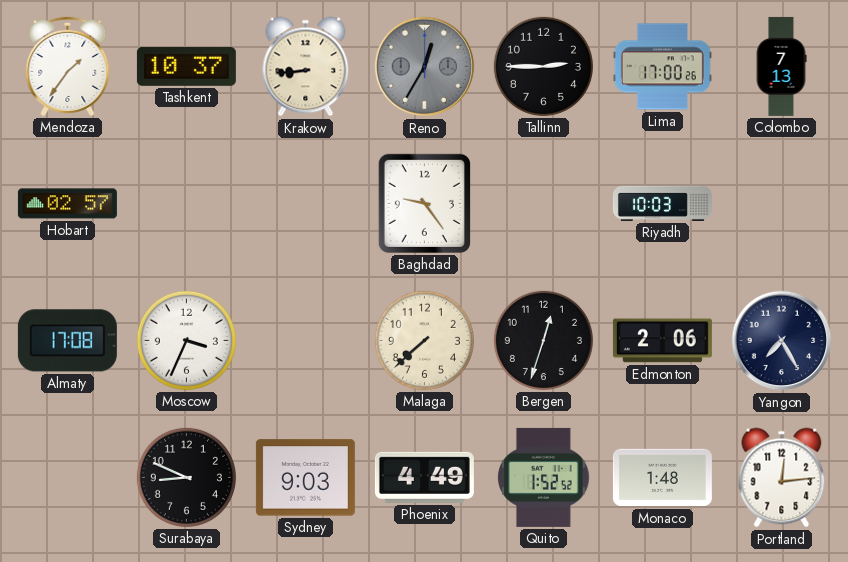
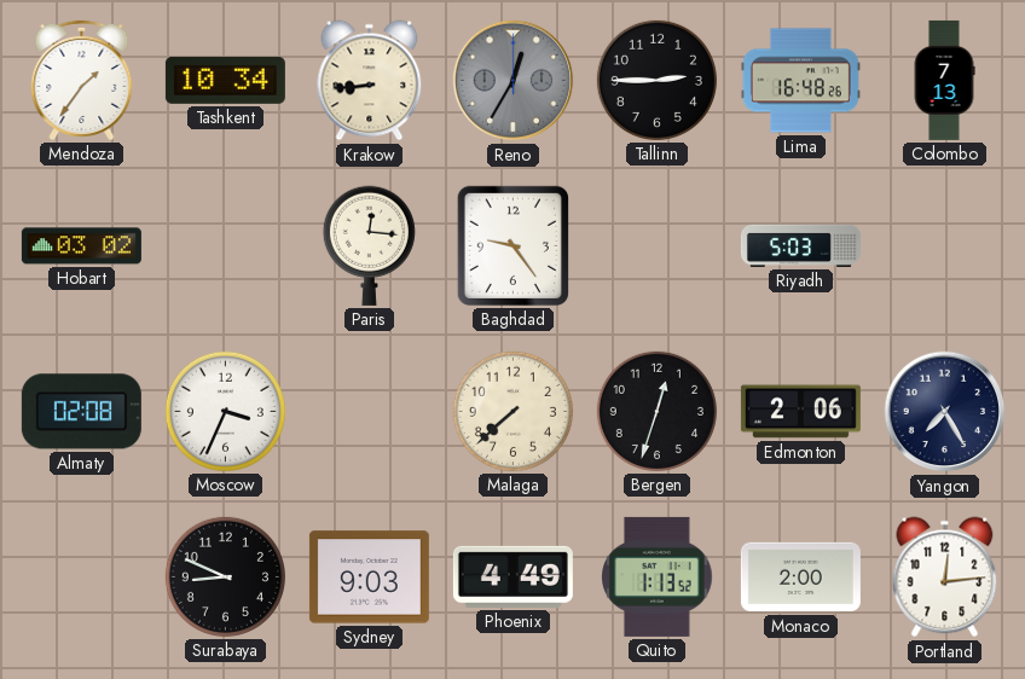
Tashkent: 10:37 -> 10:34 (225, 80)
Lima: 17:00 -> 16:48 (800, 81)
Hobart: 02:57 -> 03:02 (81, 246)
Paris: none -> 12:16 (369, 245)
Riyadh: 10:03 -> 5:03 (800, 245)
Almaty: 17:08 -> 02:08 (81, 412)
Quito: 1:52 -> 1:13 (658, 576)
Monaco: 1:48 -> 2:00 (800, 578)
